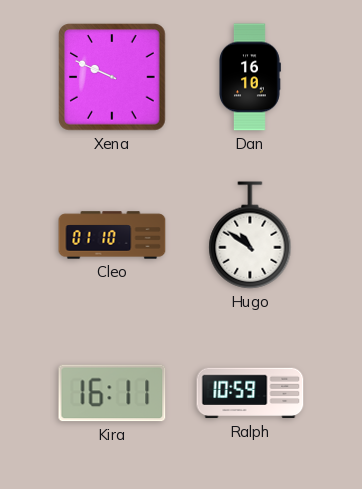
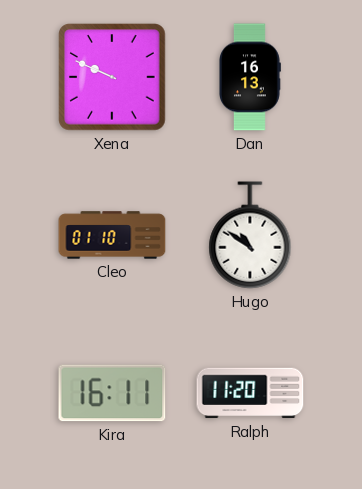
Dan: 16:10 -> 16:13 (250, 77)
Ralph: 10:59 -> 11:20 (250, 393)
